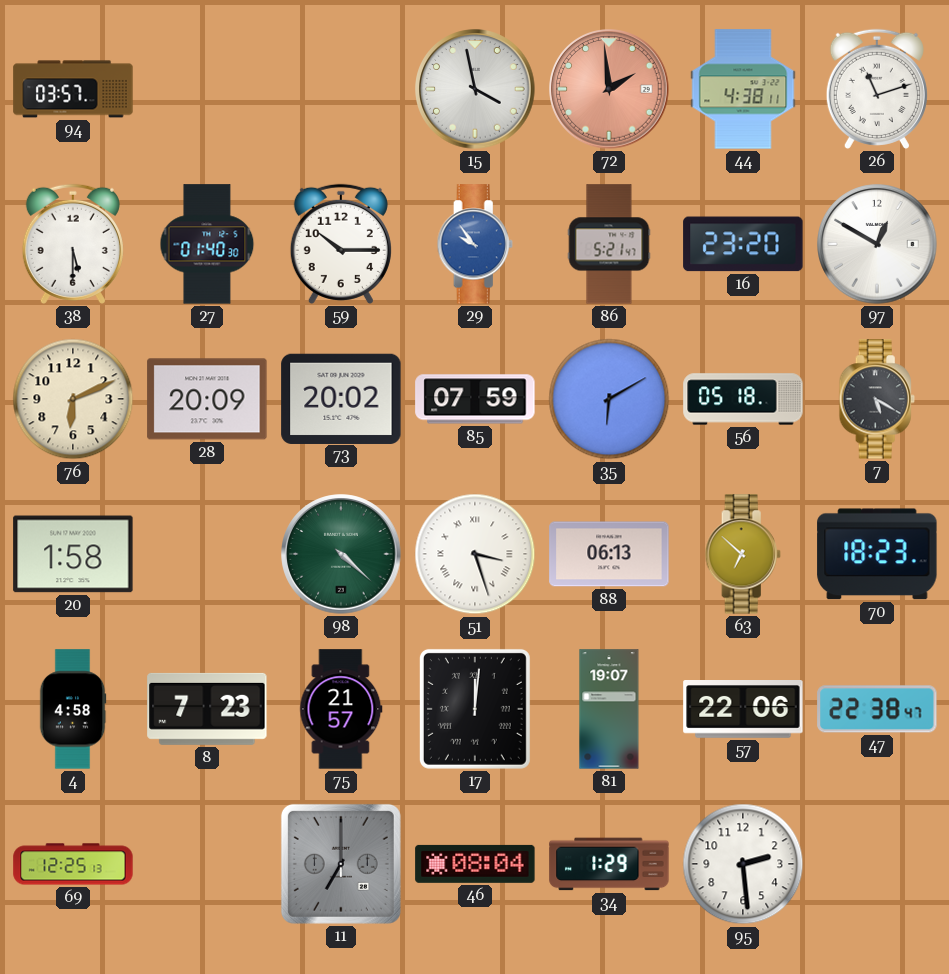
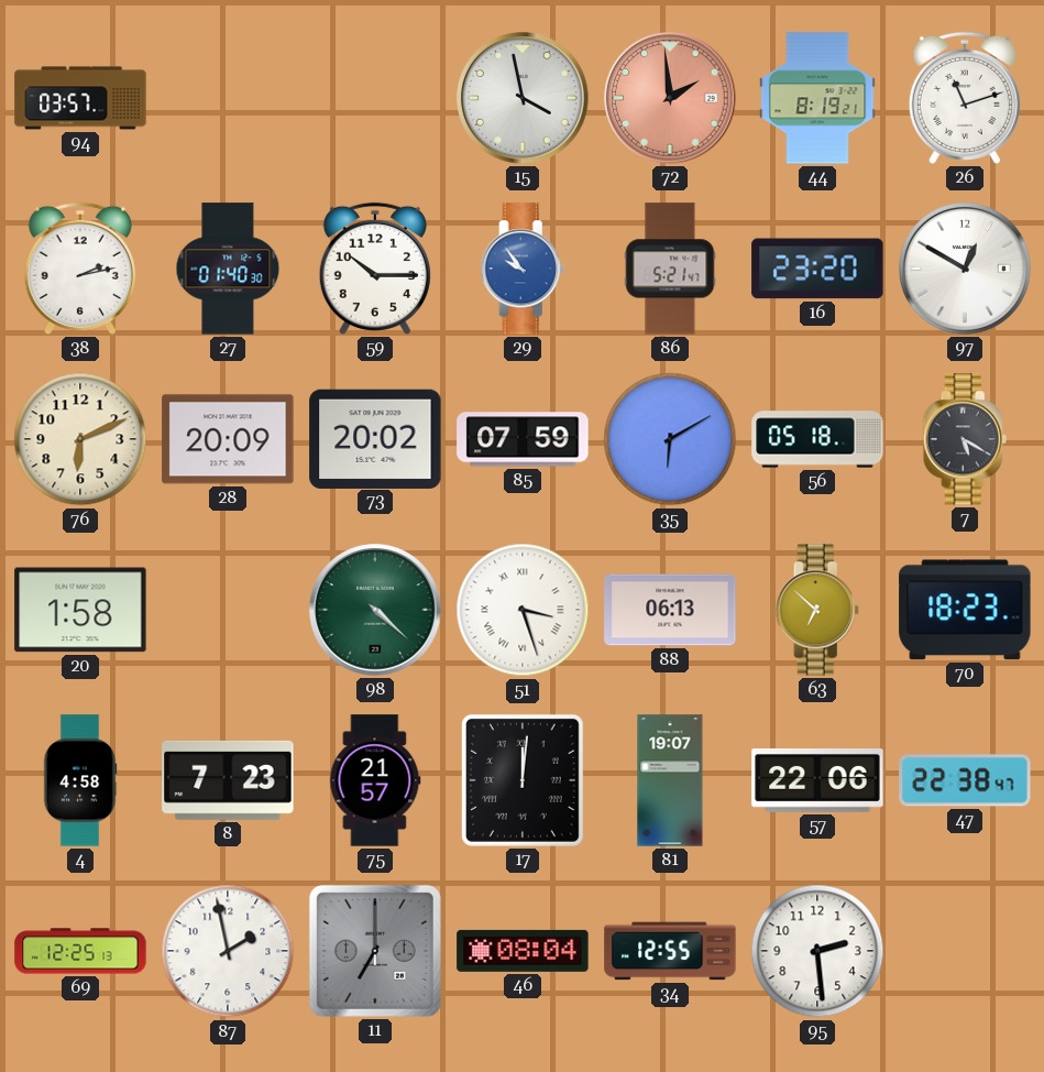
44: 4:38 -> 8:19 (817, 98)
38: 5:30 -> 2:13 (80, 269)
87: none -> 1:58 (228, 951)
34: 1:29 -> 12:55 (670, 951)
